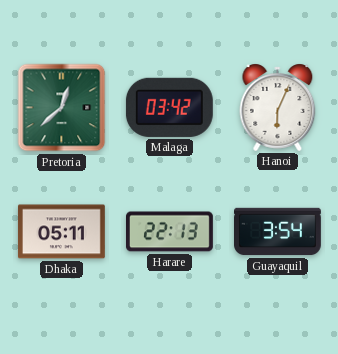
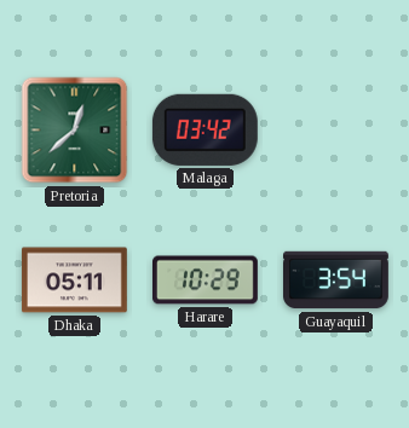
Hanoi: 6:04 -> none (278, 107)
Harare: 22:13 -> 10:29 (206, 280)
